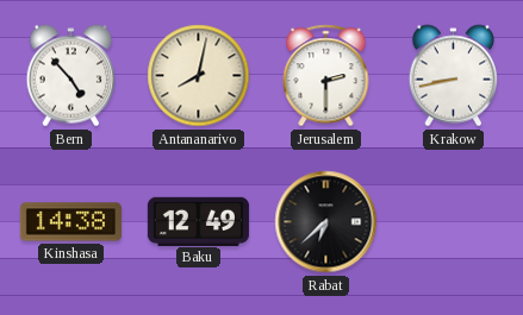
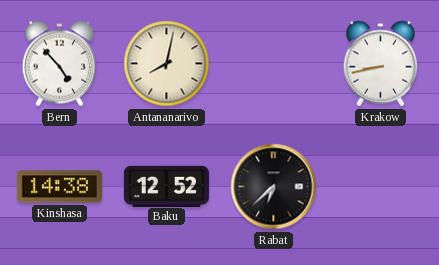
Jerusalem: 2:30 -> none (326, 76)
Baku: 12:49 -> 12:52 (166, 186)
